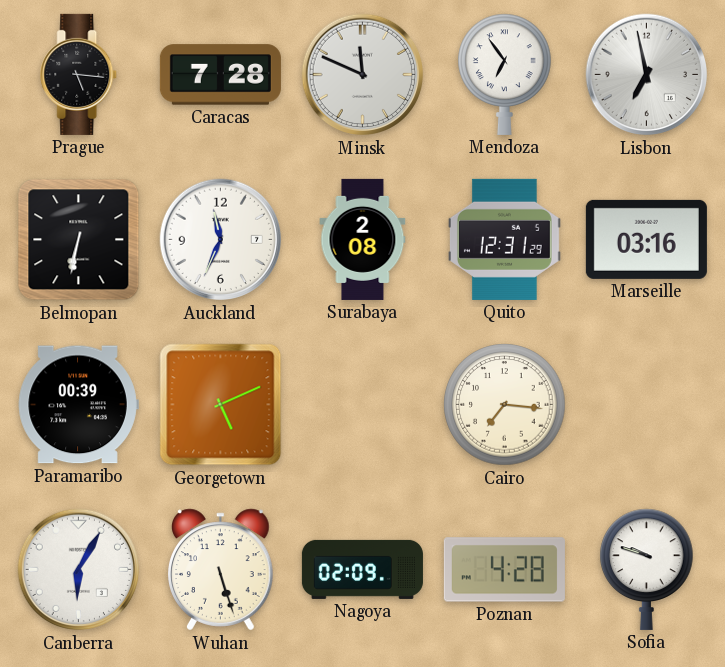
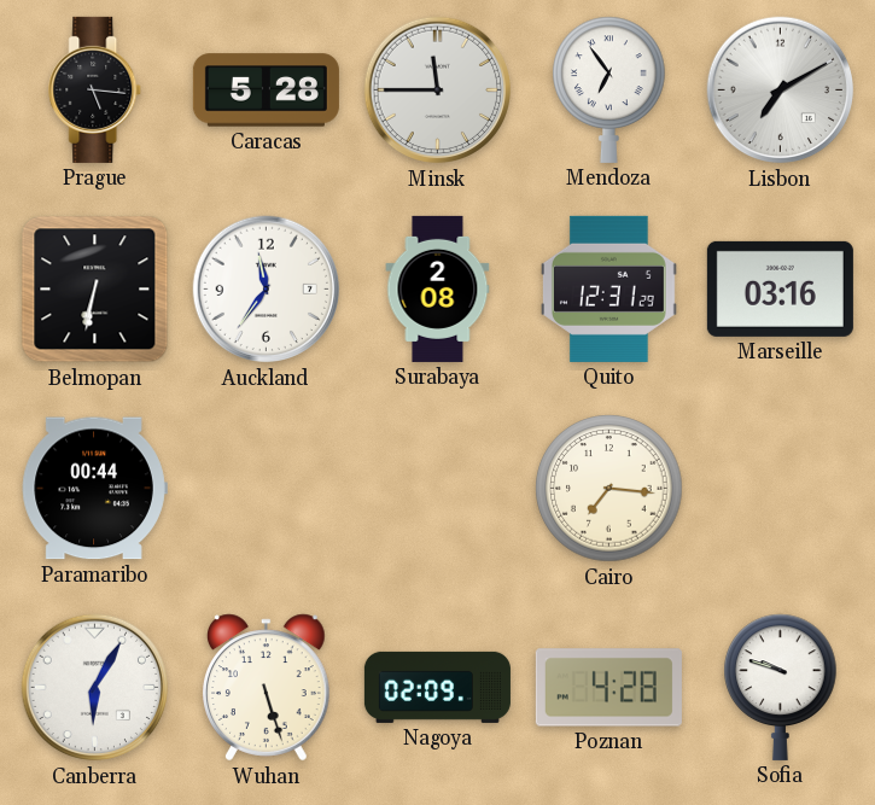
Caracas: 7:28 -> 5:28 (266, 91)
Minsk: 11:49 -> 11:45 (438, 91)
Lisbon: 6:58 -> 7:10 (781, 91)
Auckland: 11:34 -> 11:36 (267, 290)
Paramaribo: 00:39 -> 00:44 (94, 489)
Georgetown: 5:11 -> none (221, 405)
